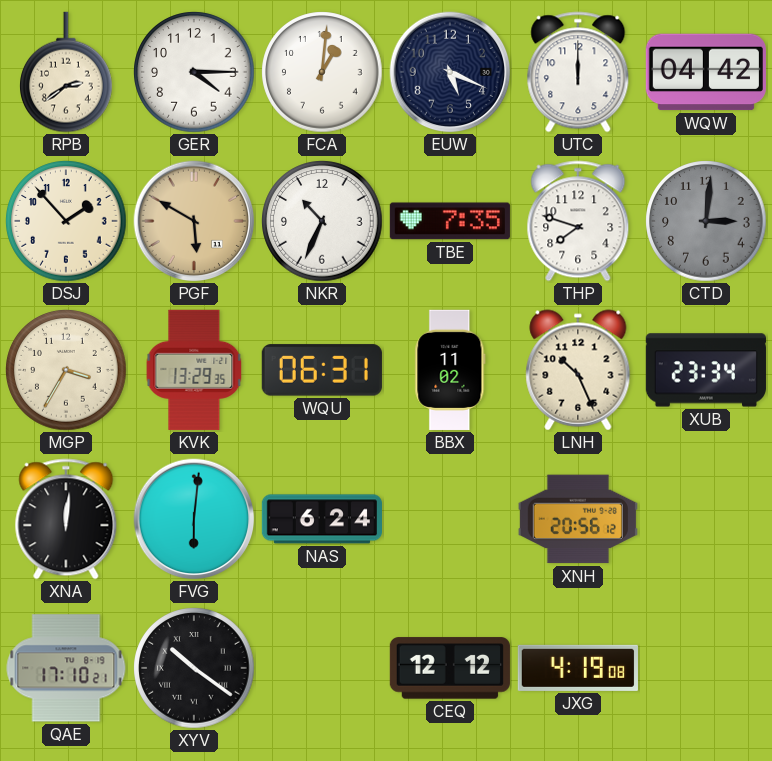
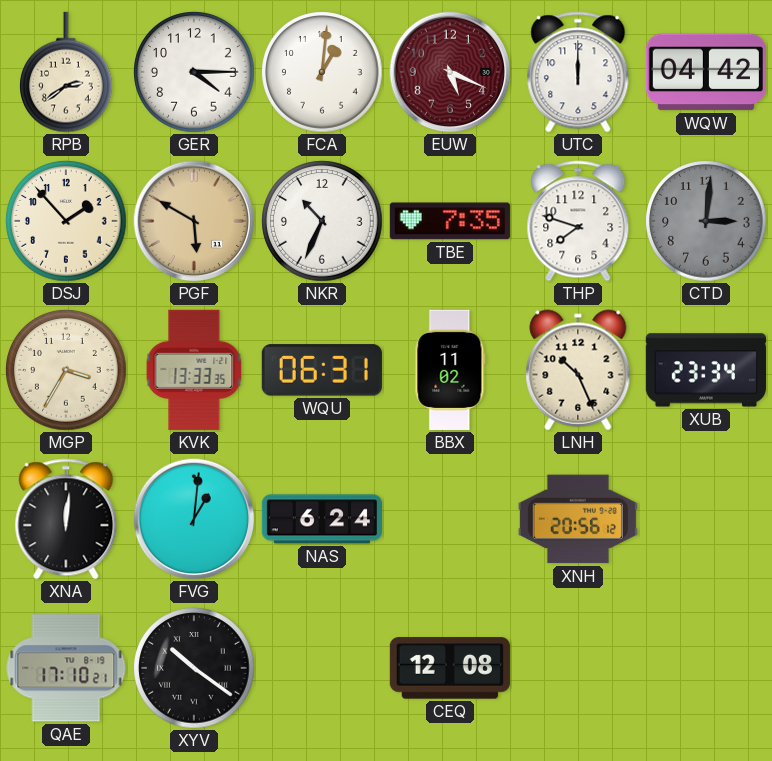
EUW dial: navy -> burgundy (450, 72)
KVK: 13:29 -> 13:33 (194, 370)
FVG: 6:01 -> 1:01 (194, 519)
CEQ: 12:12 -> 12:08 (450, 668)
JXG: 4:19 -> none (578, 668)
